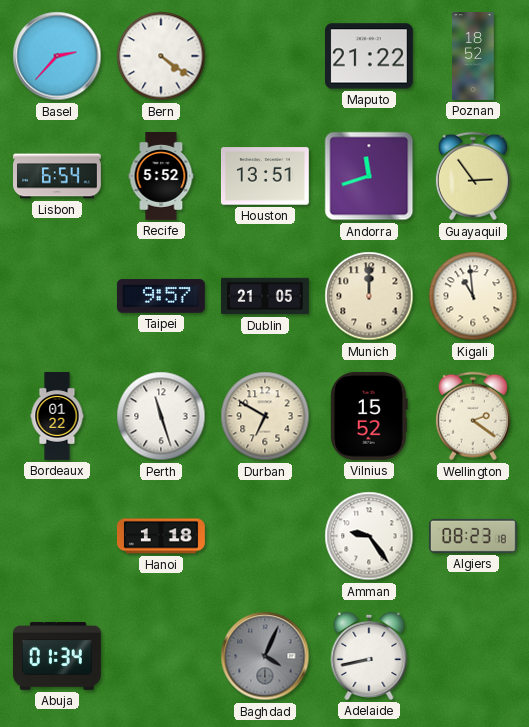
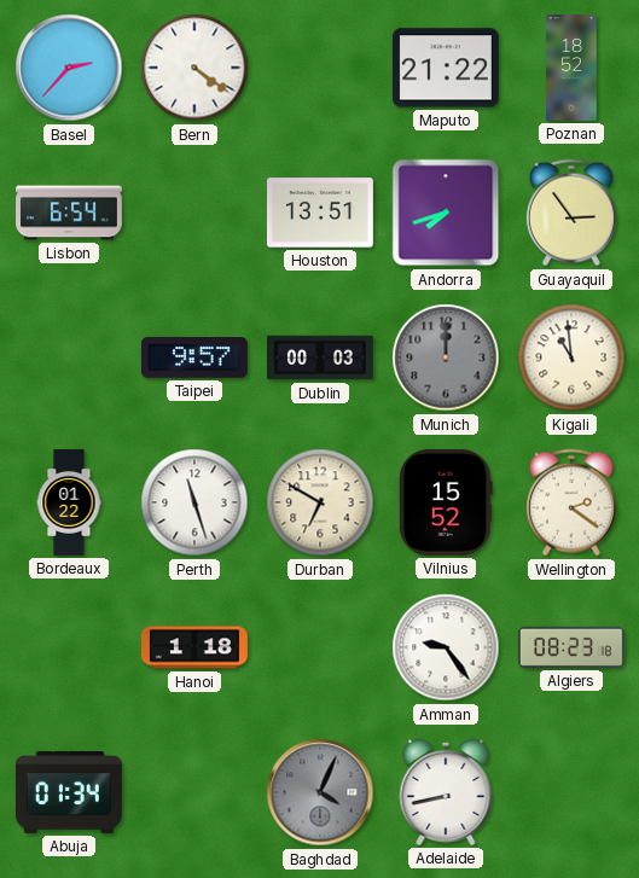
Recife: 5:52 -> none (161, 177)
Andorra: 11:42 -> 7:42 (446, 213)
Dublin: 21:05 -> 00:03 (320, 357)
Munich dial: cream -> grey (446, 357)
